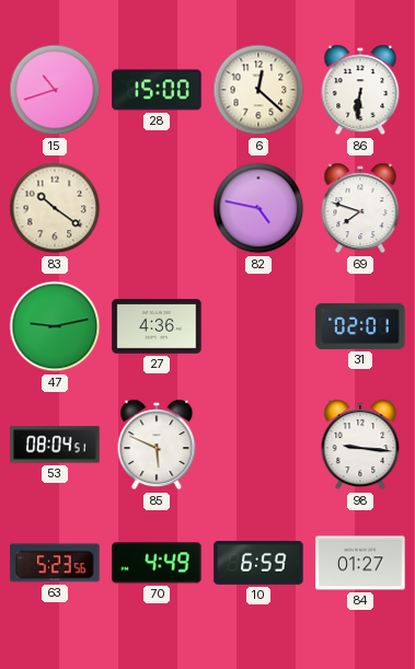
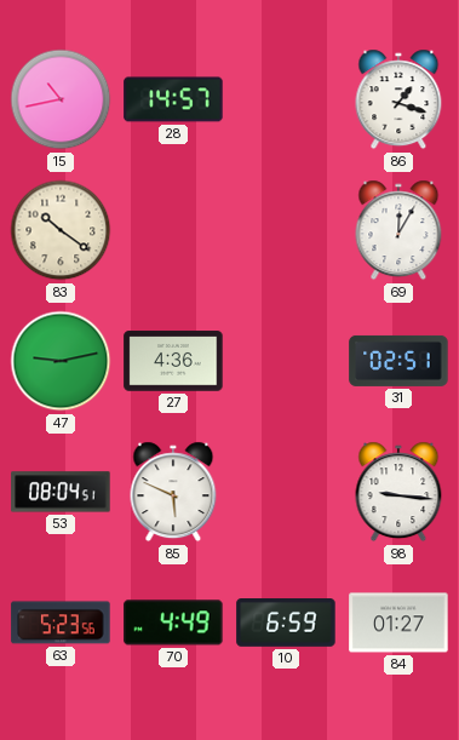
15: 10:42 -> 10:43 (61, 99)
28: 15:00 -> 14:57 (173, 99)
6: 12:22 -> none (258, 90)
86: 6:31 -> 1:18 (398, 99)
82: 4:47 -> none (258, 208)
69: 7:48 -> 12:05 (398, 230)
31: 02:01 -> 02:51 (398, 361)
